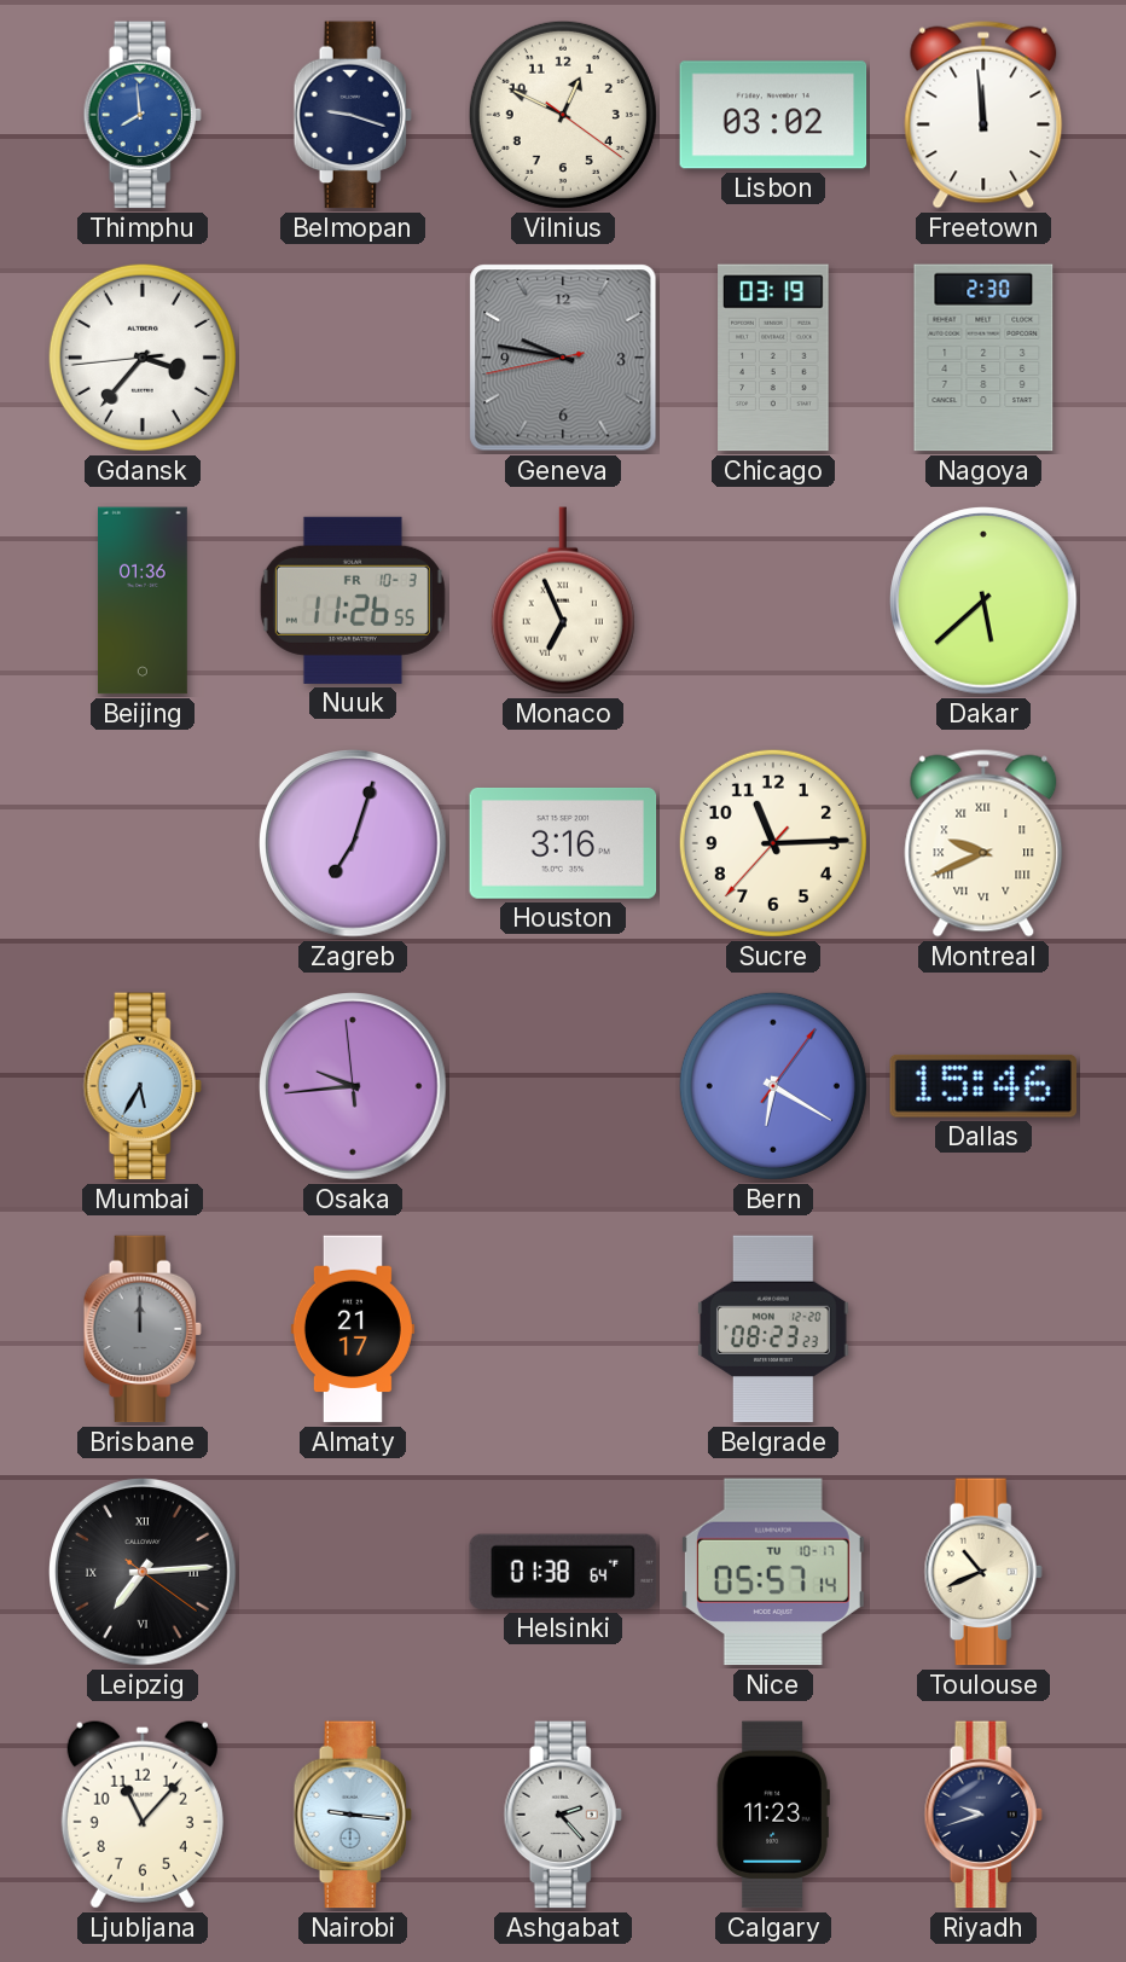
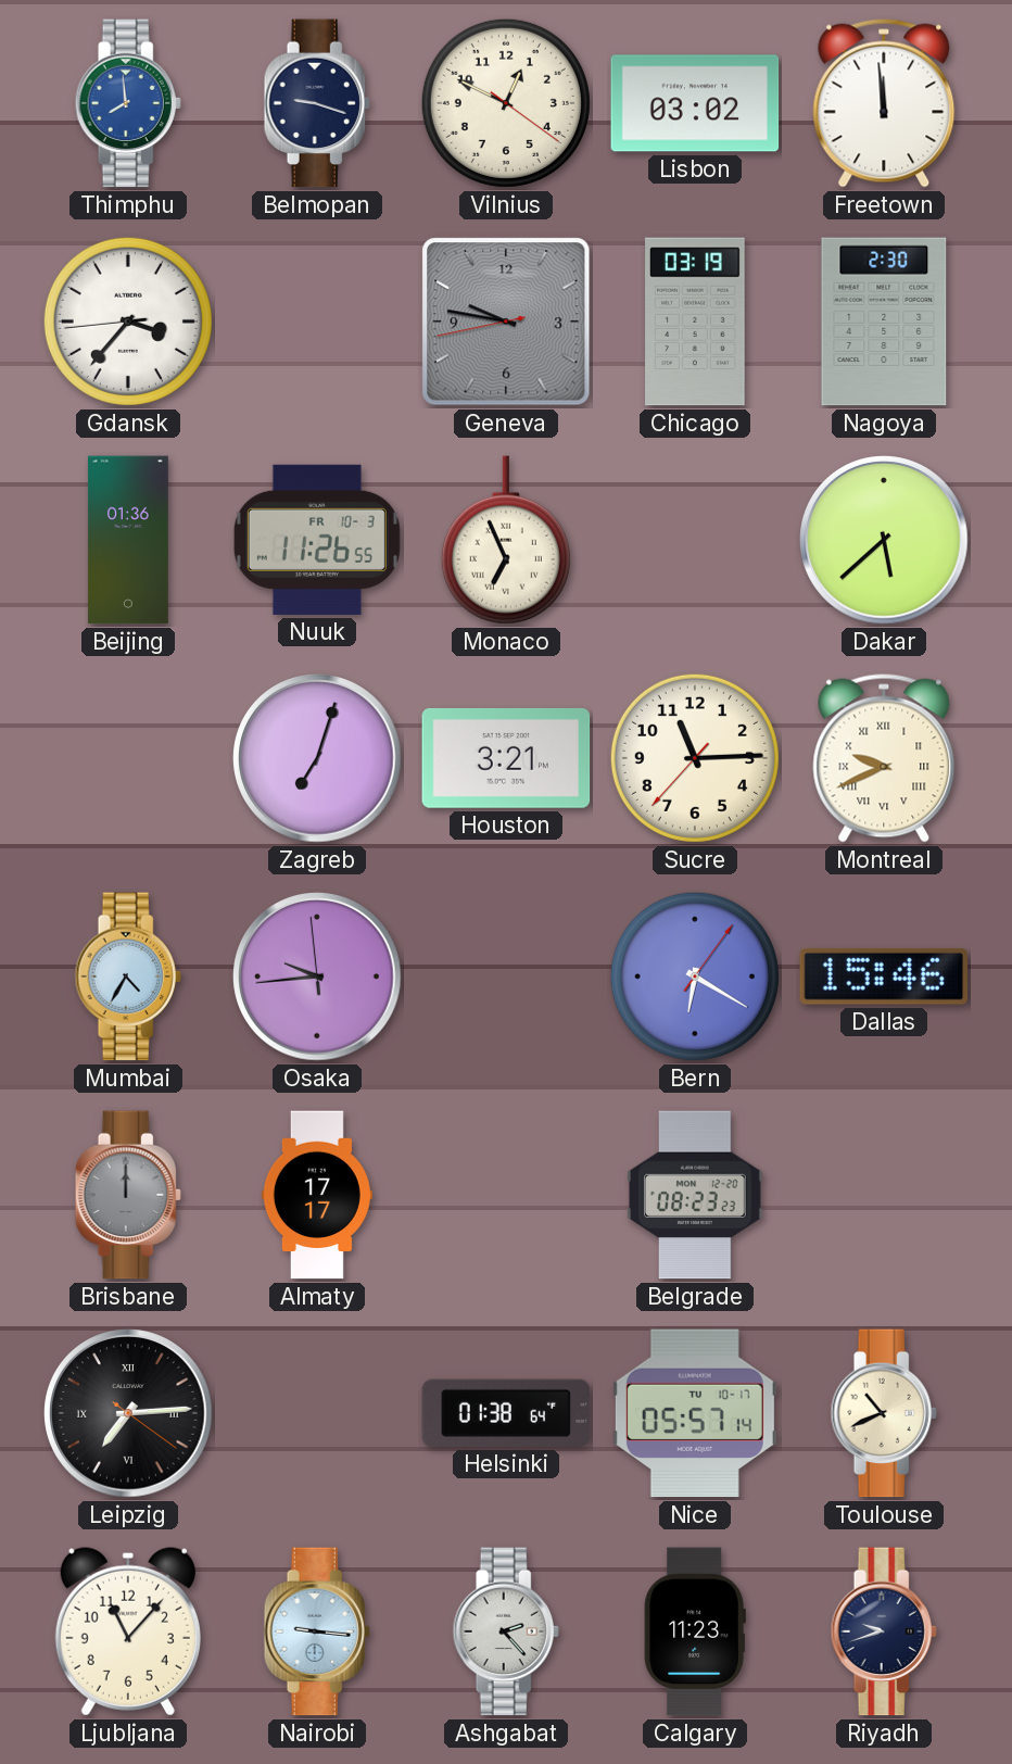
Houston: 3:16 -> 3:21 (506, 758)
Mumbai: 5:35 -> 4:35 (128, 976)
Almaty: 21:17 -> 17:17 (317, 1195)
